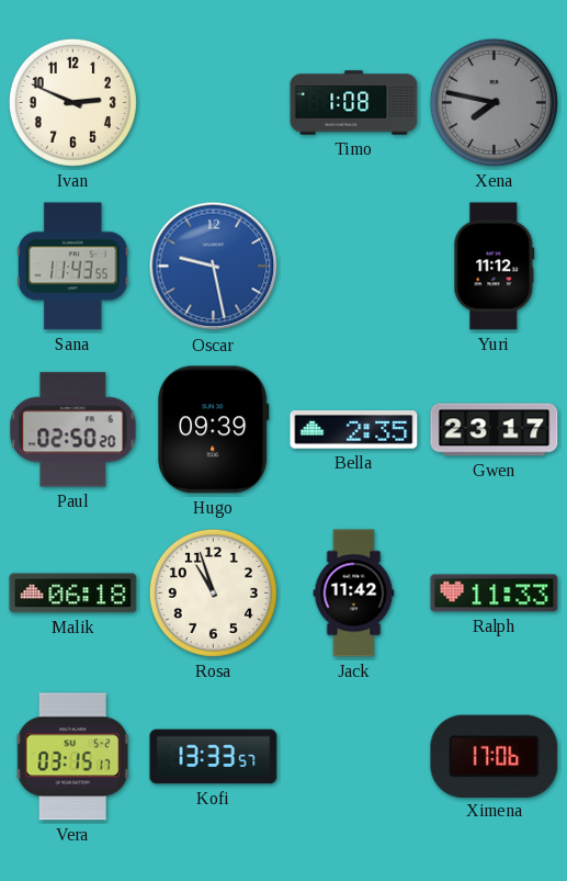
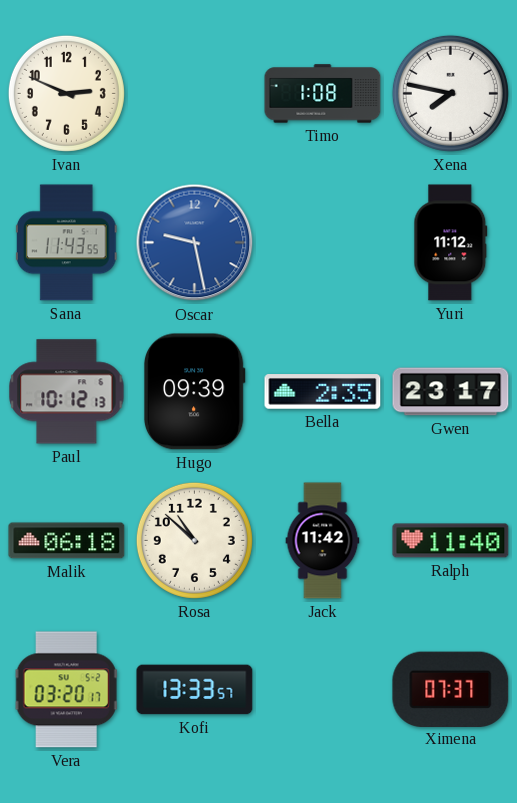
Xena dial: grey -> white (450, 93)
Paul: 02:50 -> 10:12 (67, 392)
Rosa: 10:57 -> 10:52 (194, 540)
Ralph: 11:33 -> 11:40 (451, 541)
Vera: 03:15 -> 03:20 (67, 690)
Ximena: 17:06 -> 07:37 (451, 689)
